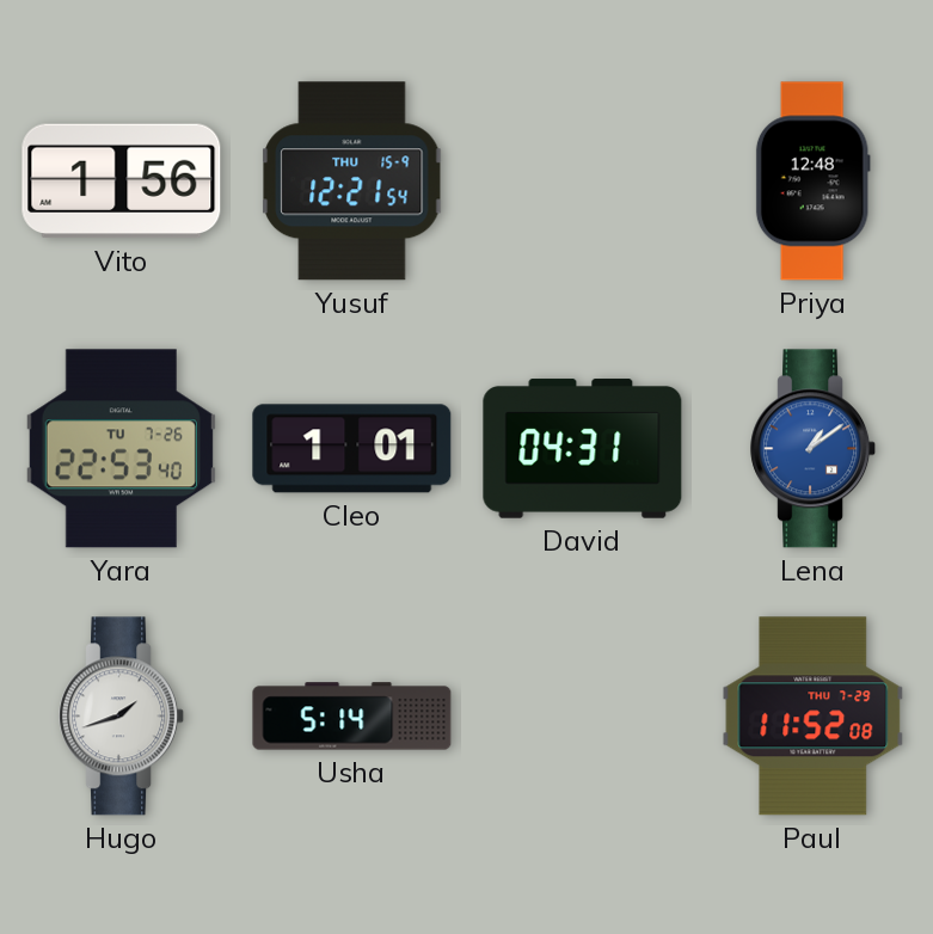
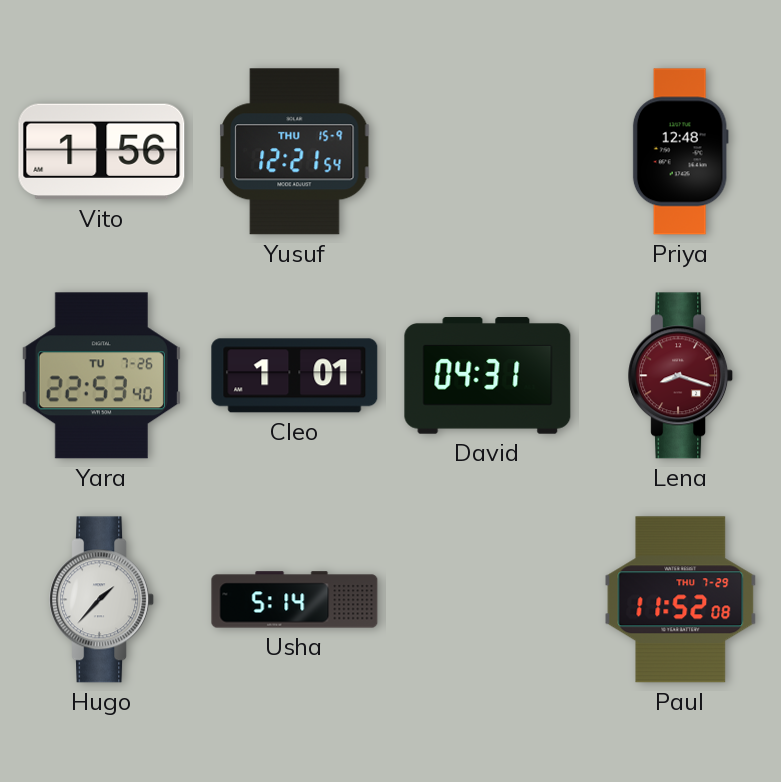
Lena: 1:09 -> 8:18 (681, 376)
Lena dial: blue -> burgundy (681, 376)
Hugo: 1:42 -> 1:37 (102, 600)
